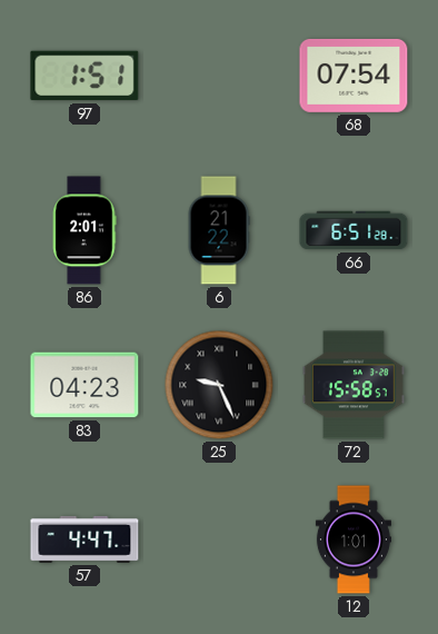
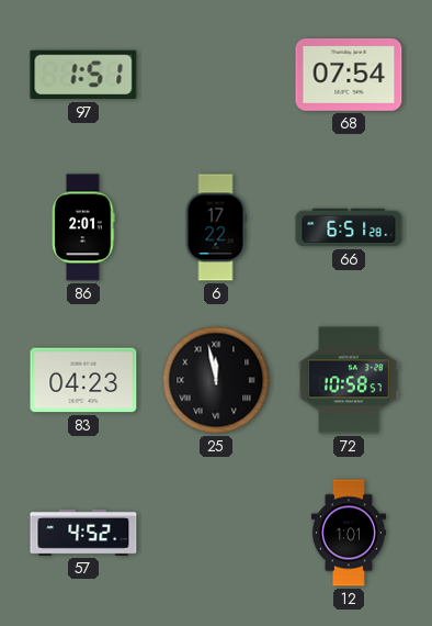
6: 21:22 -> 17:22 (216, 227)
25: 9:26 -> 11:58 (216, 380)
72: 15:58 -> 10:58 (350, 380)
57: 4:47 -> 4:52 (83, 533)
